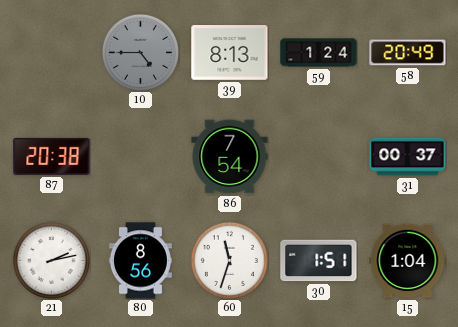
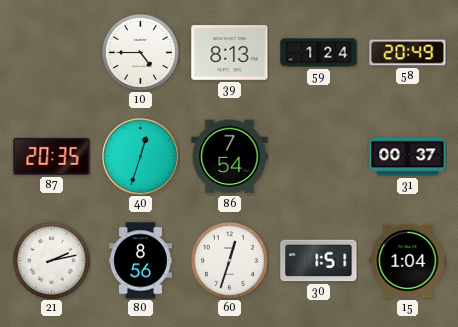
10 dial: grey -> white (140, 52)
87: 20:38 -> 20:35 (52, 156)
40: none -> 12:33 (141, 157)
60: 11:33 -> 12:33 (229, 260)
